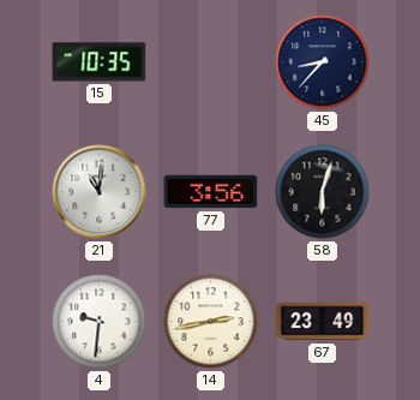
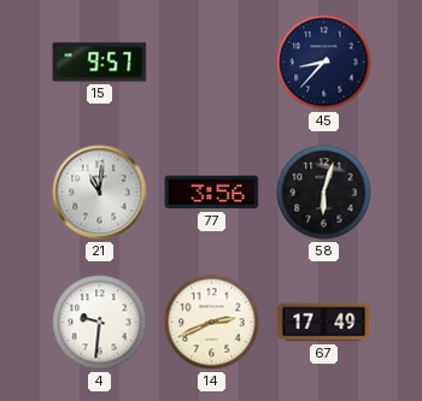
15: 10:35 -> 9:57 (100, 63)
14: 2:43 -> 2:41 (212, 323)
67: 23:49 -> 17:49 (324, 323)
